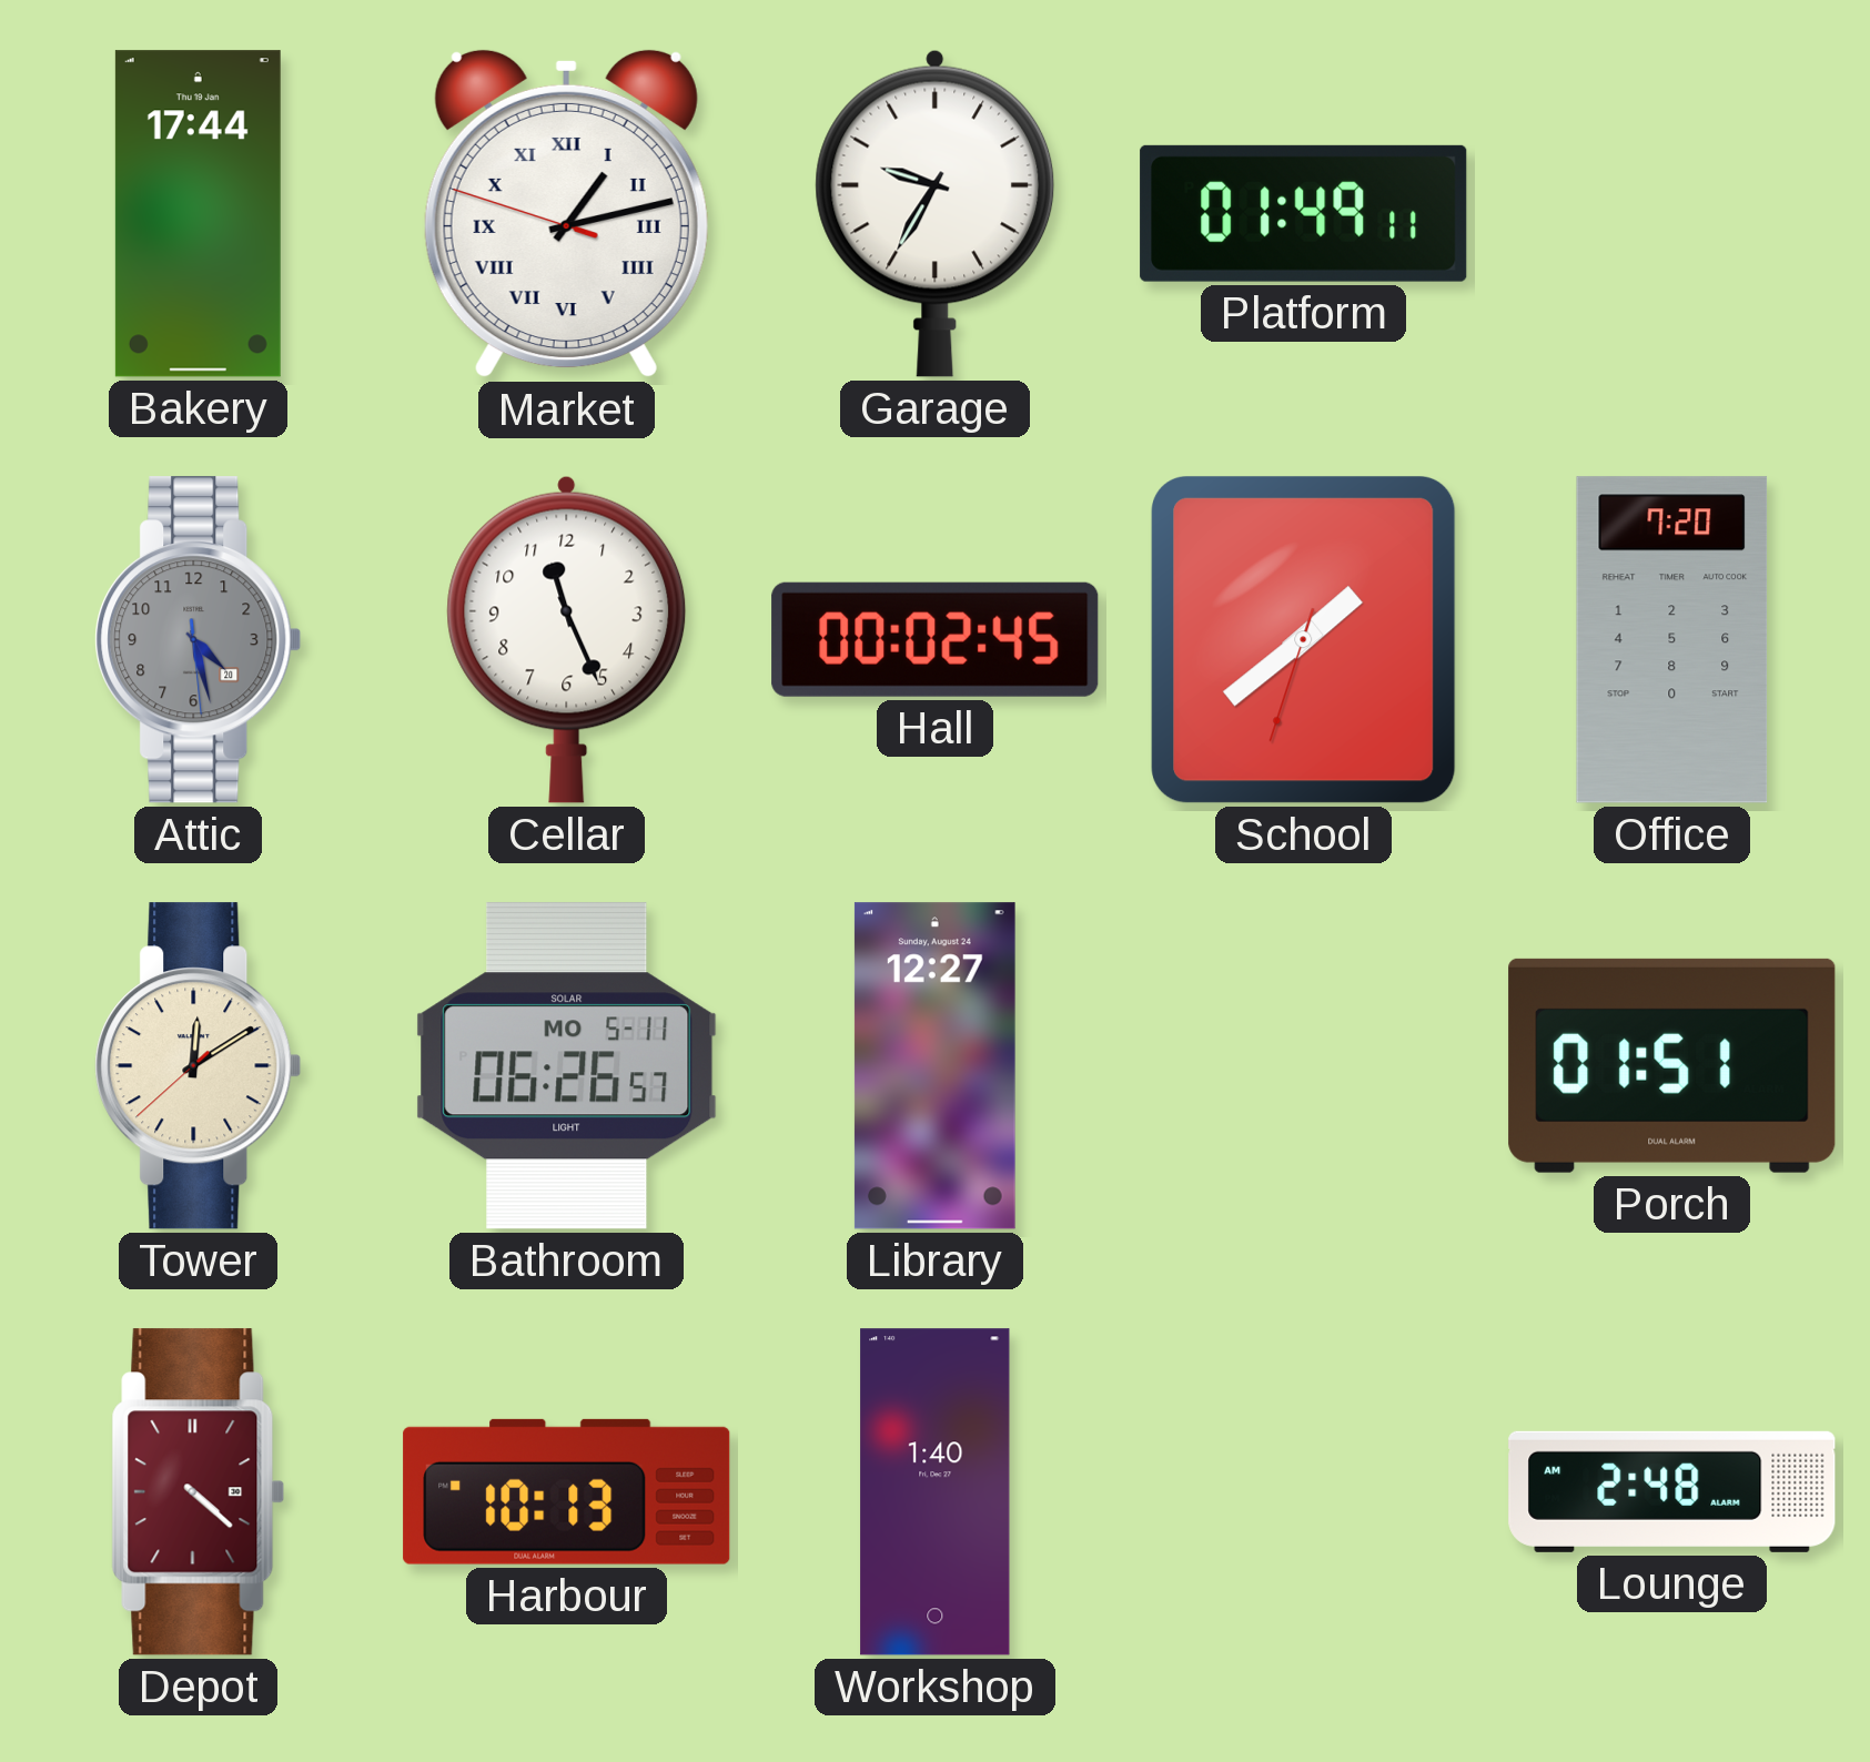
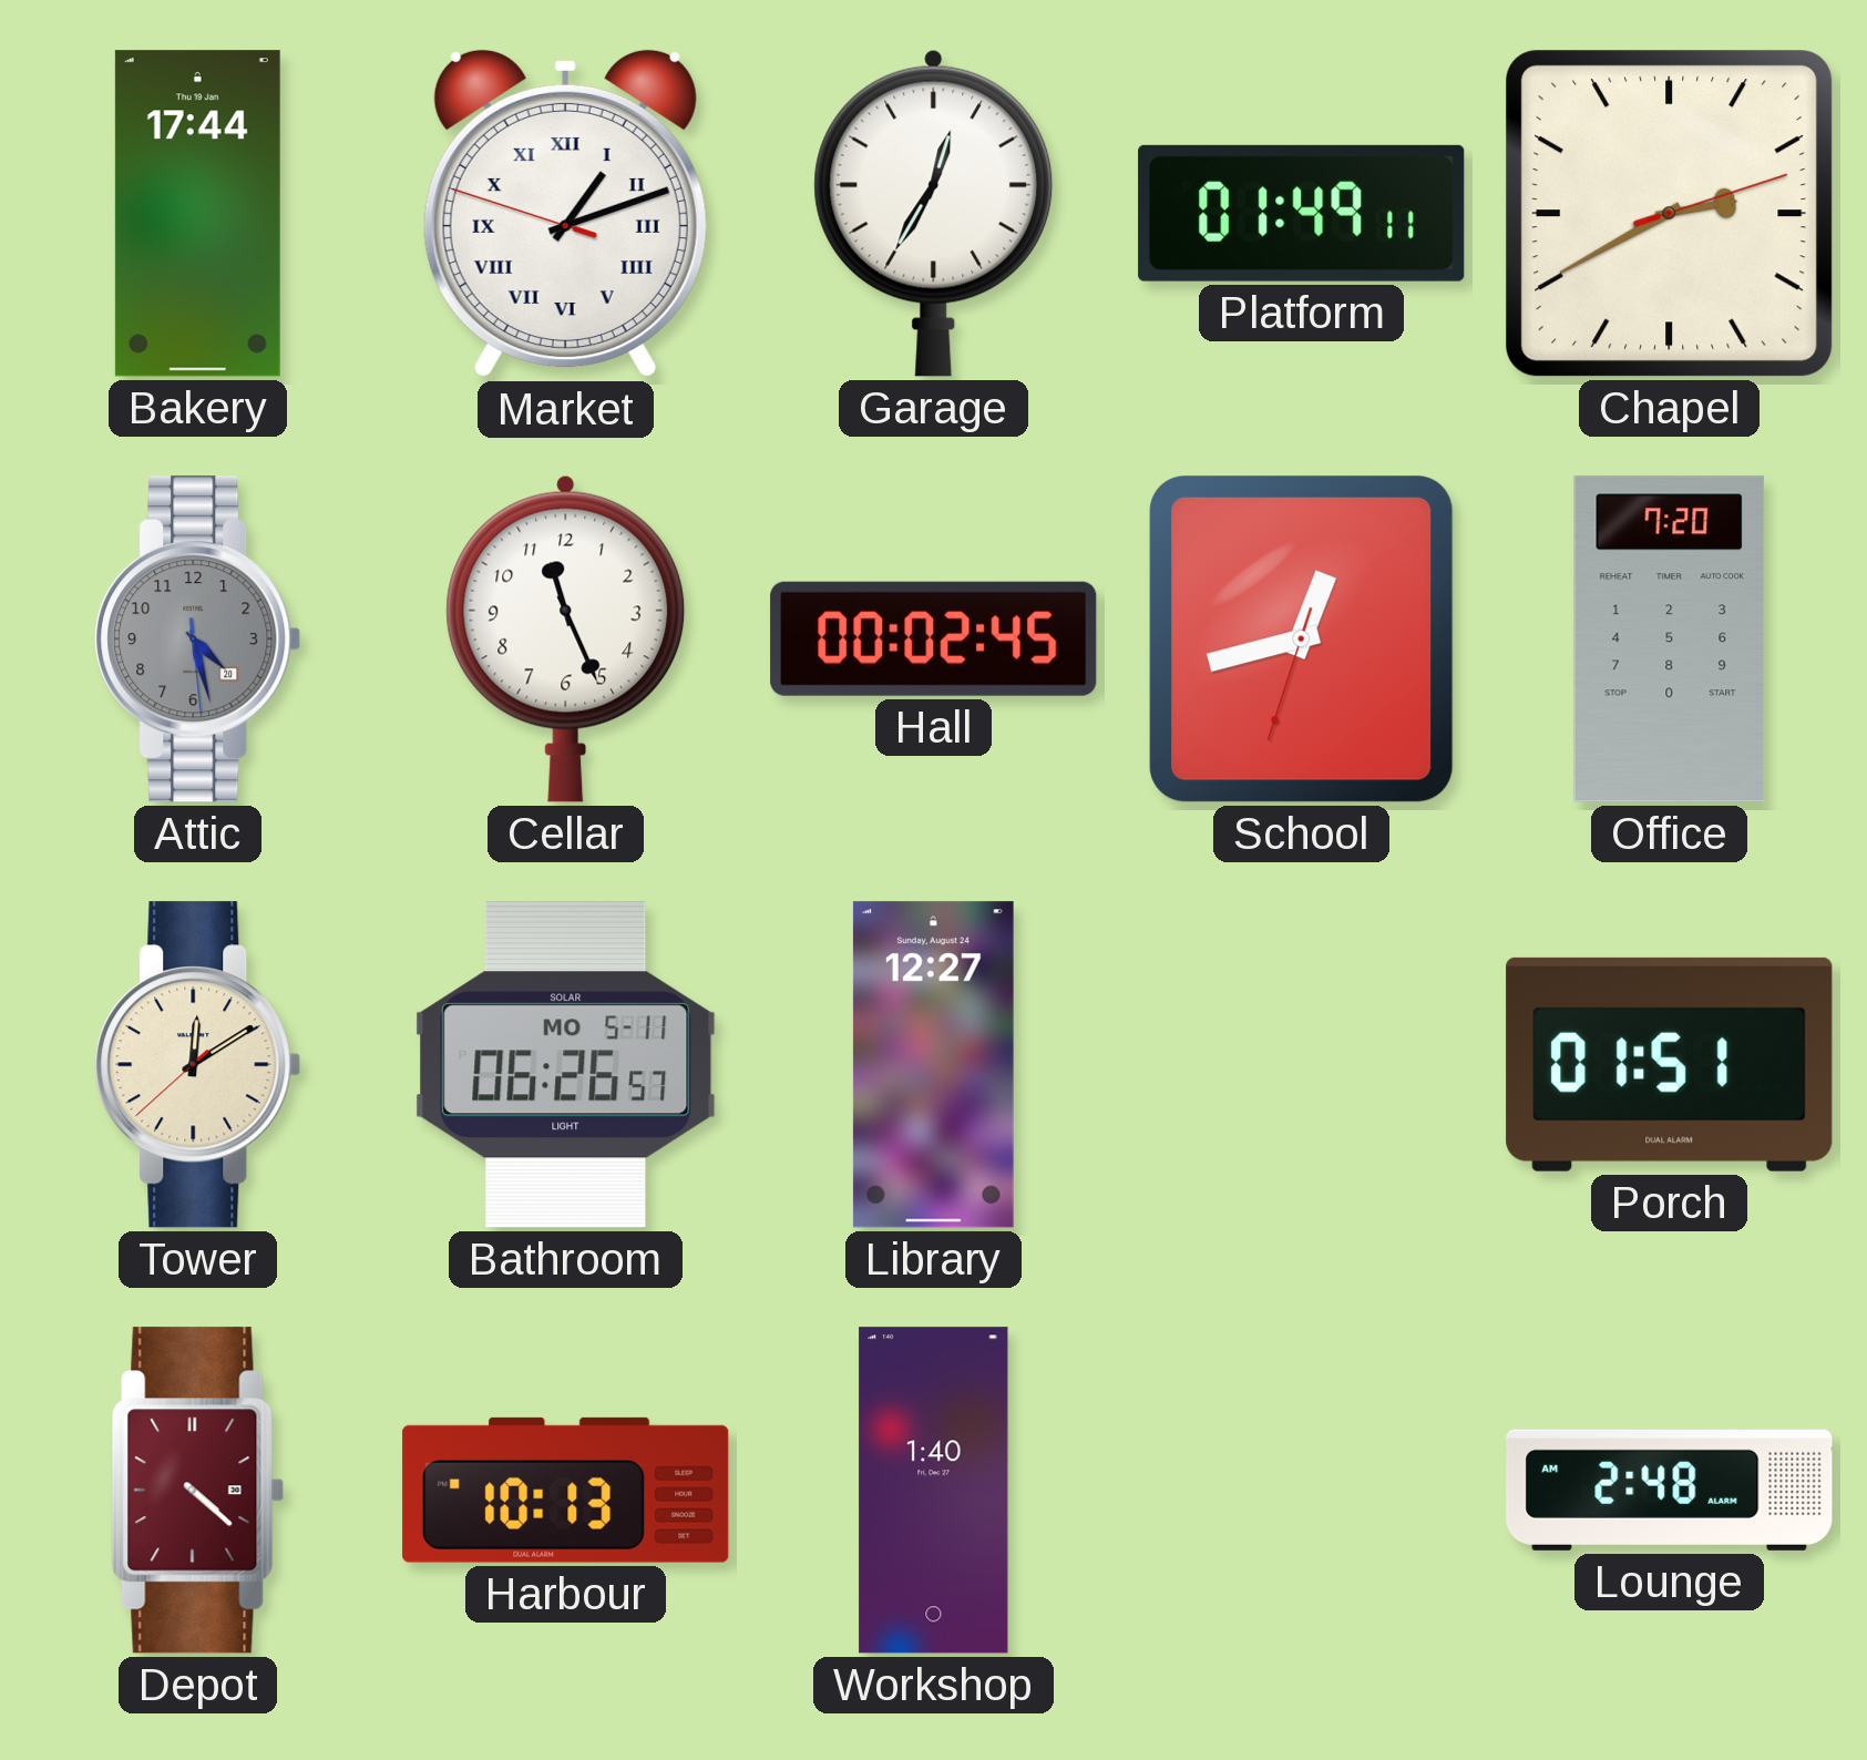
Market: 1:12 -> 1:11 (565, 214)
Garage: 9:35 -> 12:35 (934, 213)
Chapel: none -> 2:40 (1670, 214)
School: 1:38 -> 12:42 (1302, 639)
